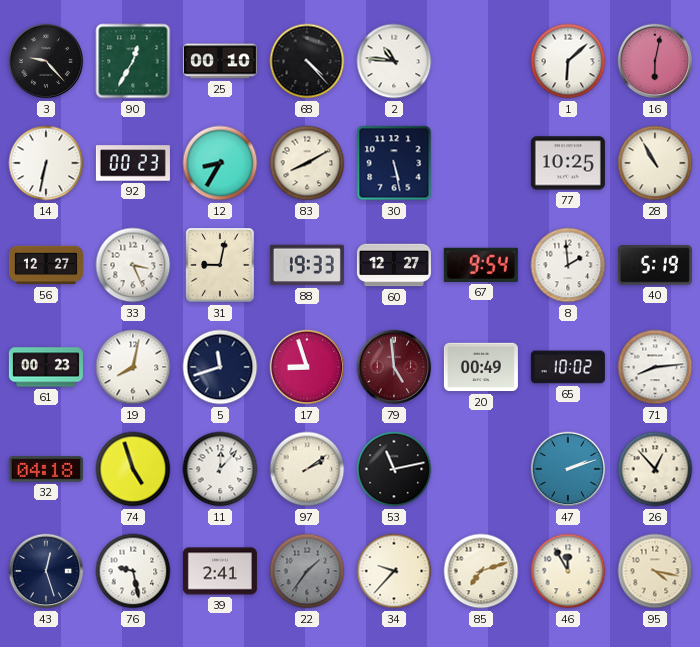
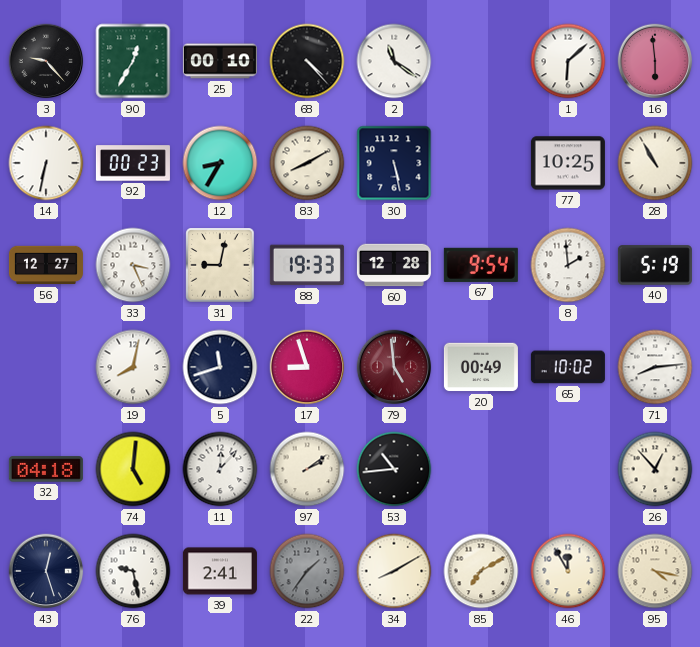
2: 10:46 -> 11:21 (394, 61)
16: 6:02 -> 5:59 (655, 61)
60: 12:27 -> 12:28 (394, 265)
61: 00:23 -> none (46, 367)
74: 4:57 -> 5:01 (133, 469)
53: 11:13 -> 10:44 (394, 469)
47: 2:12 -> none (568, 469)
34: 9:37 -> 8:10 (394, 571)
85: 7:12 -> 7:10 (481, 571)
